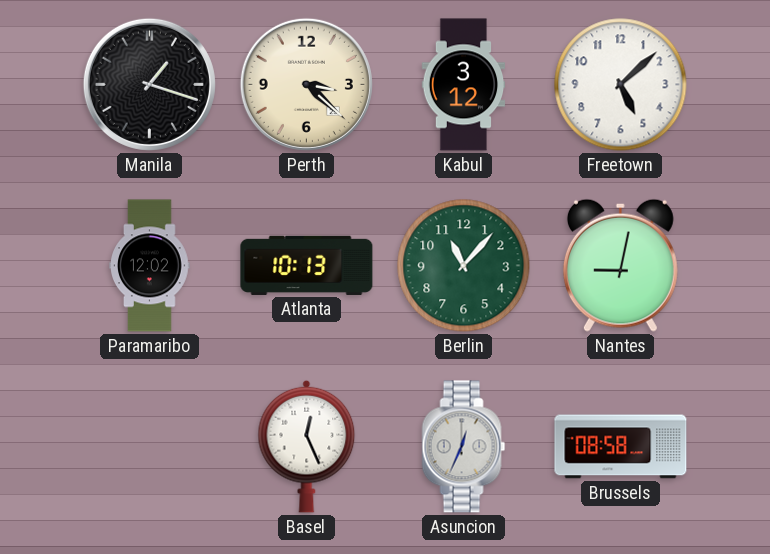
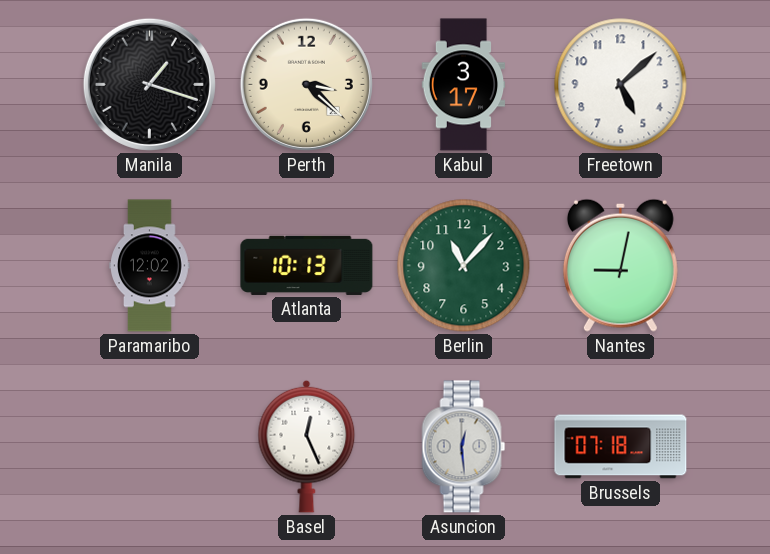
Kabul: 3:12 -> 3:17 (464, 85)
Asuncion: 12:34 -> 12:29 (464, 447)
Brussels: 08:58 -> 07:18 (621, 447)
